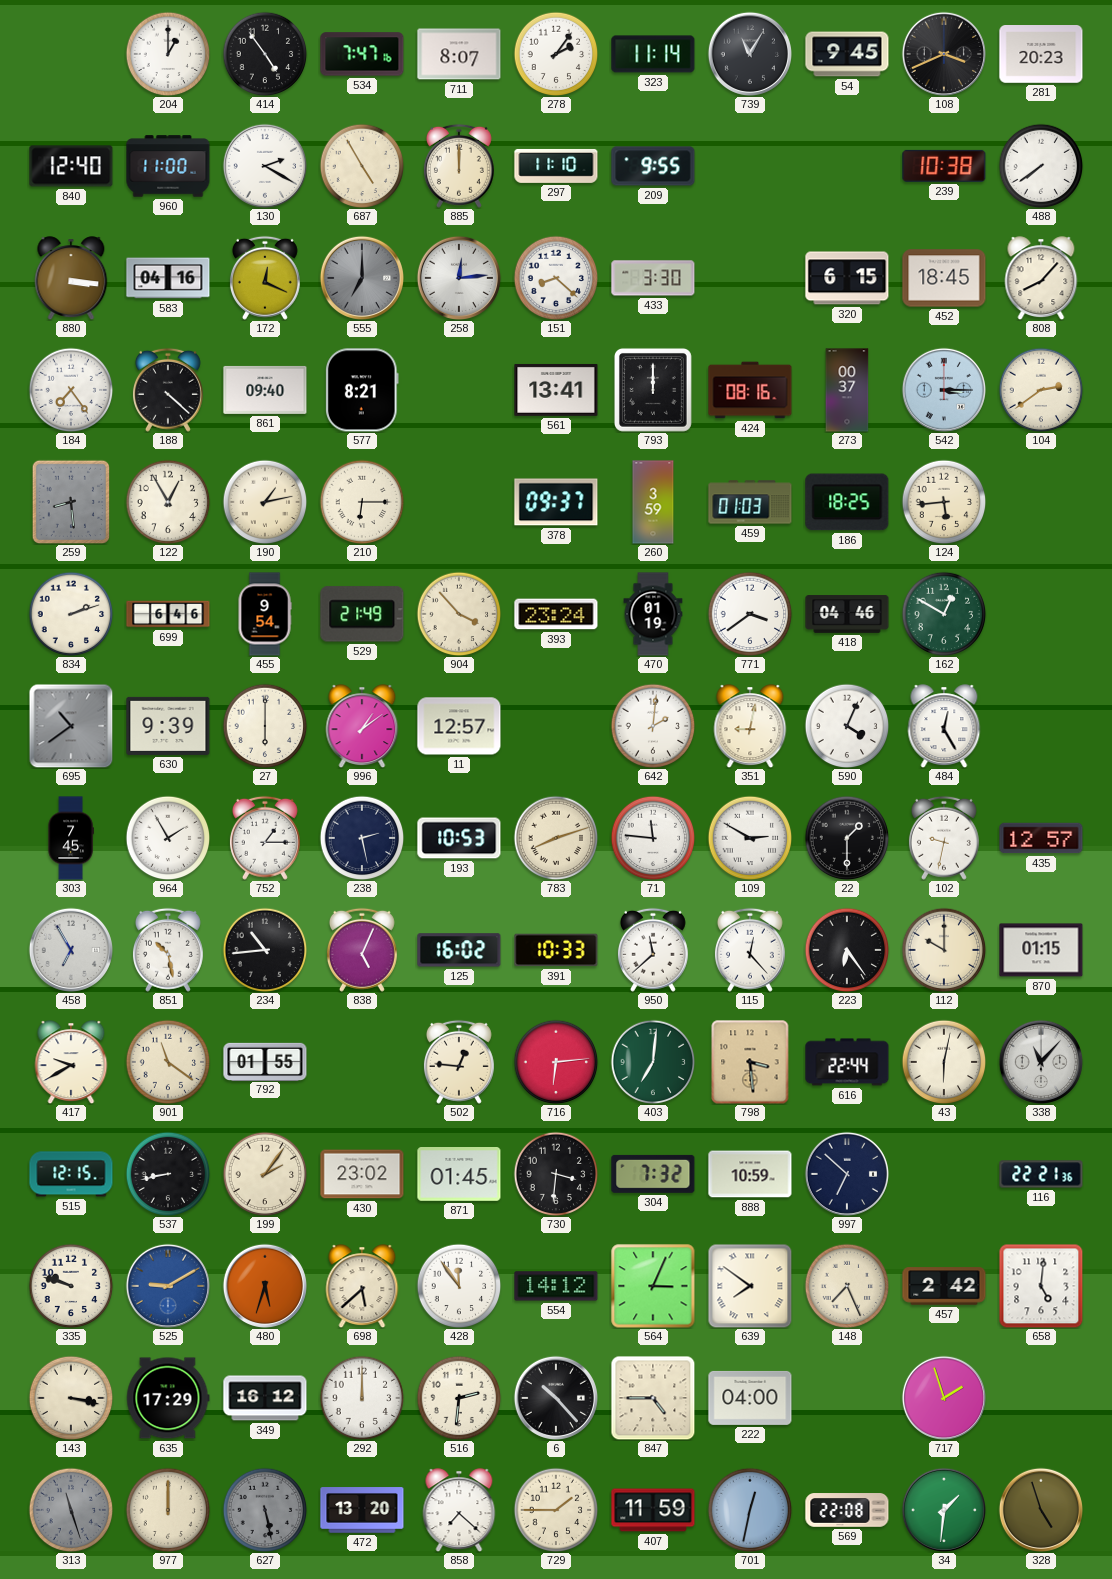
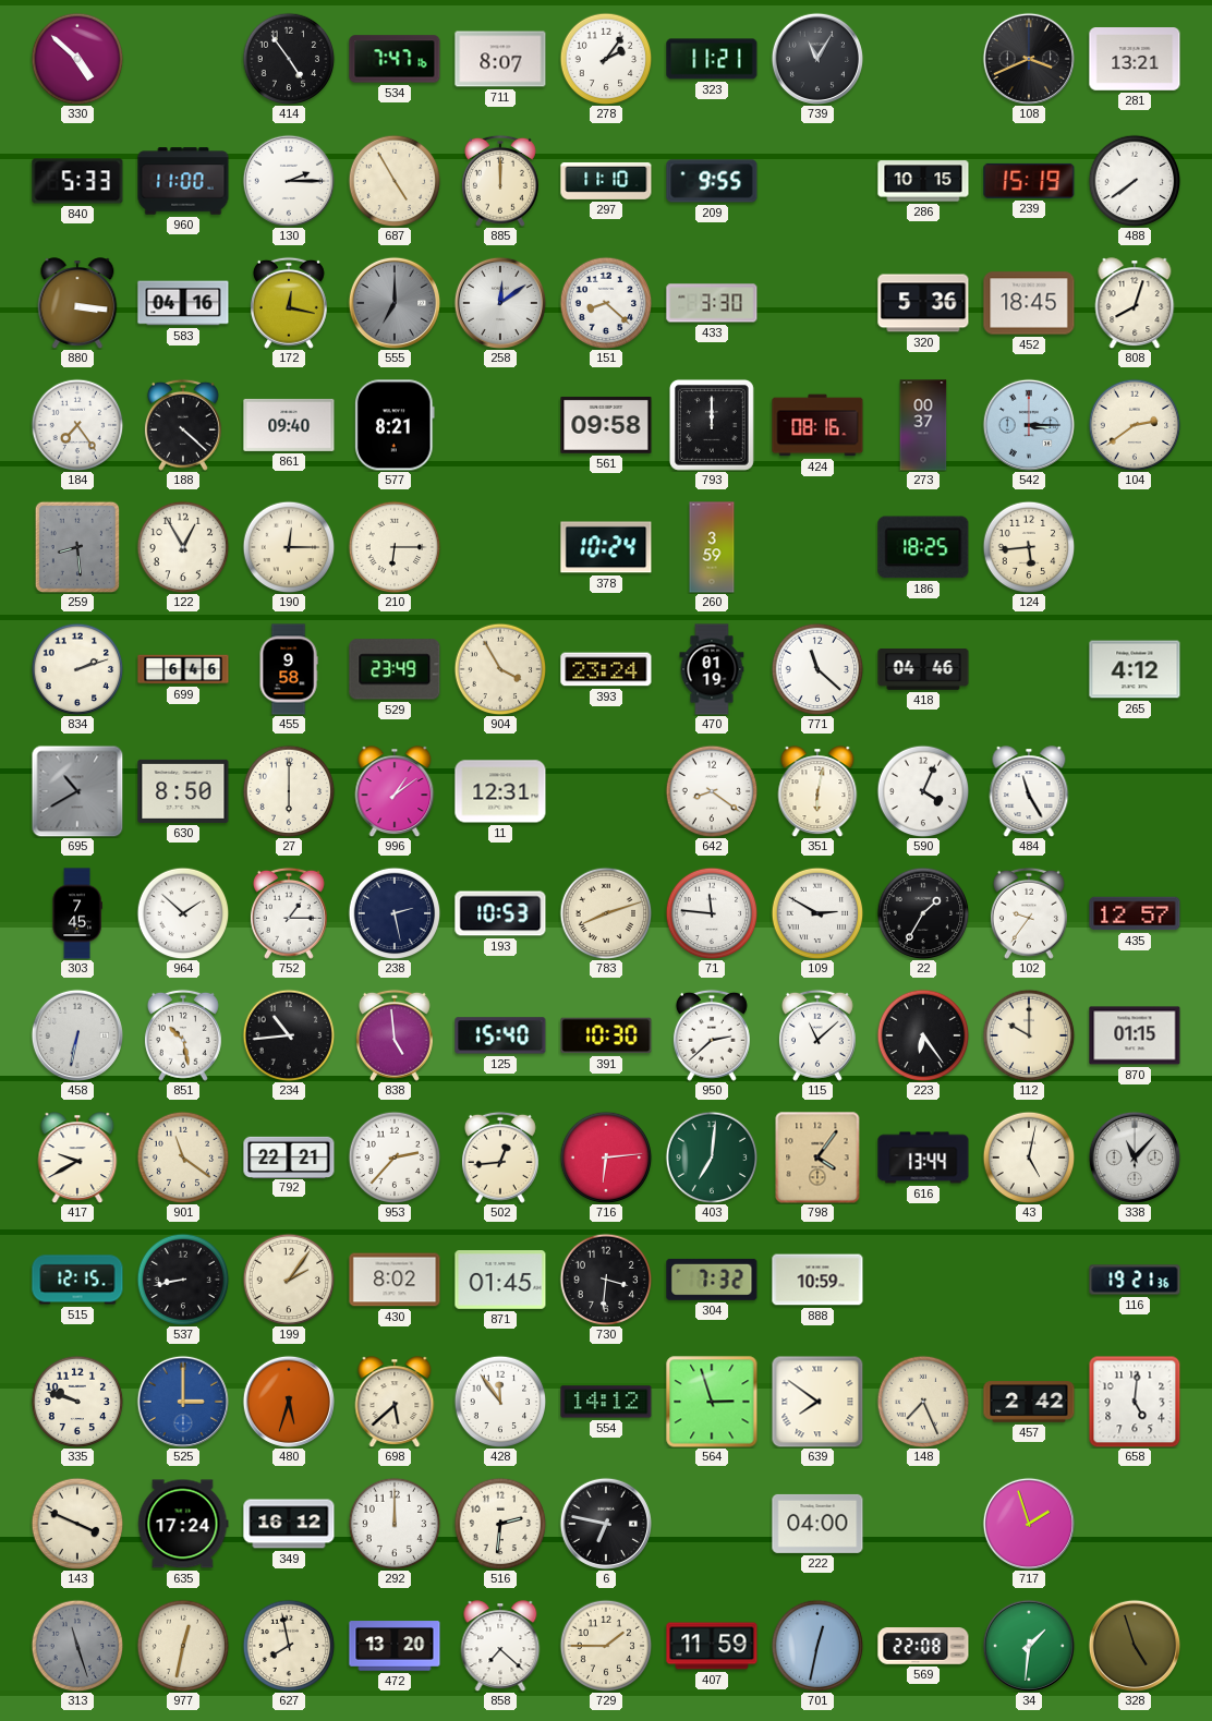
330: none -> 4:52 (77, 59)
204: 1:00 -> none (168, 54)
323: 11:14 -> 11:21 (712, 59)
54: 9:45 -> none (847, 54)
281: 20:23 -> 13:21 (1135, 59)
840: 12:40 -> 5:33 (77, 181)
130: 2:20 -> 2:15 (288, 180)
286: none -> 10:15 (923, 181)
239: 10:38 -> 15:19 (1029, 181)
172: 12:19 -> 12:17 (289, 303)
258: 12:14 -> 12:09 (499, 302)
320: 6:15 -> 5:36 (923, 303)
808: 8:07 -> 8:03 (1135, 303)
561: 13:41 -> 09:58 (606, 425)
190: 1:13 -> 12:15 (289, 547)
378: 09:37 -> 10:24 (606, 547)
459: 01:03 -> none (750, 502)
455: 9:54 -> 9:58 (289, 669)
529: 21:49 -> 23:49 (395, 669)
904: 3:53 -> 3:55 (500, 669)
771: 3:39 -> 11:22 (817, 669)
162: 12:50 -> none (944, 614)
265: none -> 4:12 (1135, 669)
695: 10:39 -> 10:40 (77, 791)
630: 9:39 -> 8:50 (183, 791)
11: 12:57 -> 12:31 (500, 791)
642: 2:01 -> 8:21 (712, 791)
351: 9:02 -> 6:02 (817, 791)
484: 12:25 -> 11:25 (1029, 791)
964: 1:55 -> 1:52 (183, 913)
22: 1:30 -> 1:35 (923, 913)
102: 9:32 -> 9:36 (1029, 913)
458: 6:55 -> 6:32 (76, 1034)
838: 5:04 -> 4:59 (395, 1035)
125: 16:02 -> 15:40 (500, 1035)
391: 10:33 -> 10:30 (606, 1035)
950: 11:38 -> 2:38 (712, 1035)
115: 12:23 -> 11:08 (817, 1035)
792: 01:55 -> 22:21 (289, 1156)
953: none -> 2:37 (395, 1158)
502: 12:46 -> 12:44 (500, 1158)
798: 3:29 -> 4:06 (817, 1158)
616: 22:44 -> 13:44 (923, 1158)
43: 6:02 -> 5:02 (1029, 1158)
430: 23:02 -> 8:02 (395, 1280)
997: 6:52 -> none (846, 1173)
116: 22:21 -> 19:21 (1135, 1280)
525: 9:10 -> 3:00 (182, 1401)
564: 3:04 -> 2:57 (712, 1402)
143: 3:17 -> 3:49 (77, 1524)
635: 17:29 -> 17:24 (183, 1524)
6: 10:23 -> 6:47 (605, 1523)
847: 4:45 -> none (653, 1398)
977: 12:00 -> 12:32 (183, 1646)
627: 5:28 -> 7:58 (289, 1646)
627 dial: grey -> cream (289, 1646)
